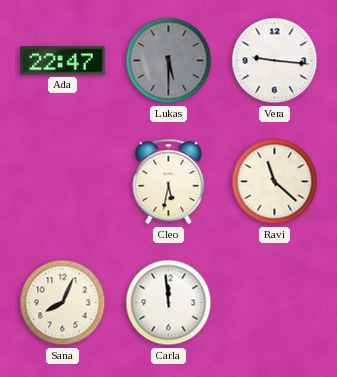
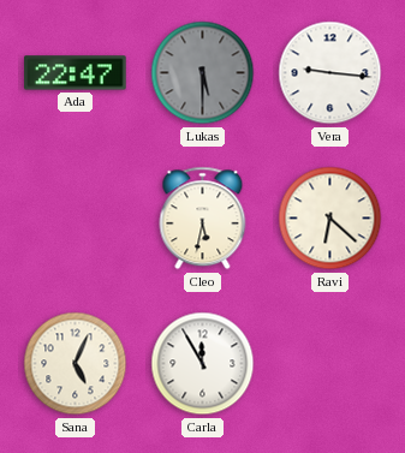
Ravi: 11:22 -> 6:22 (330, 219)
Sana: 8:04 -> 5:04 (76, 364)
Carla: 11:59 -> 11:55 (203, 364)
